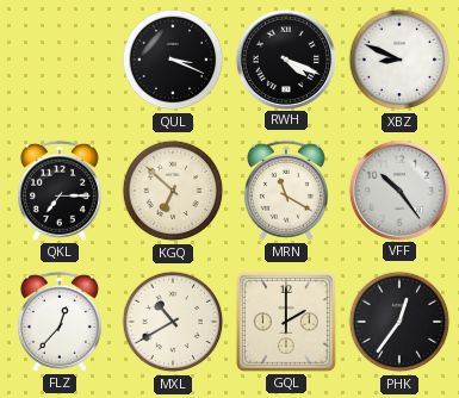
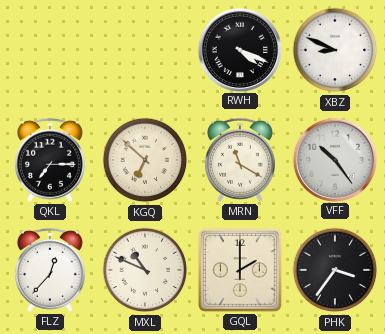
QUL: 3:19 -> none (173, 60)
MXL: 10:40 -> 10:49 (145, 270)
PHK: 12:36 -> 3:36 (335, 270)
